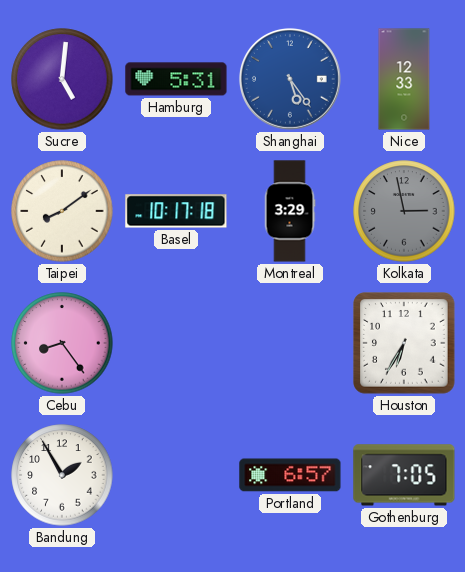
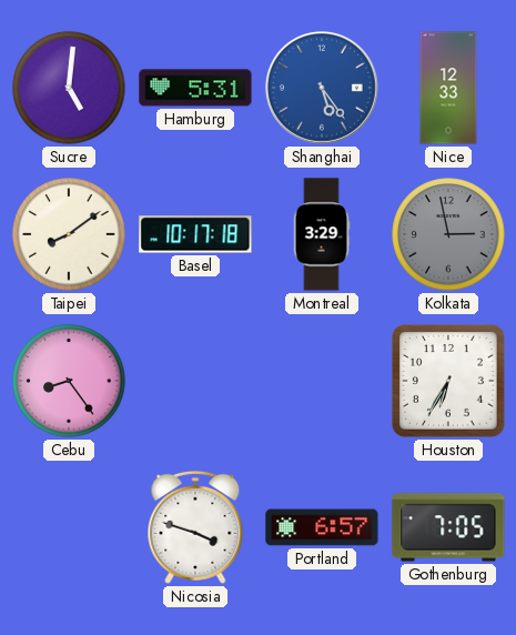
Bandung: 1:55 -> none (62, 475)
Nicosia: none -> 3:48 (195, 527)
